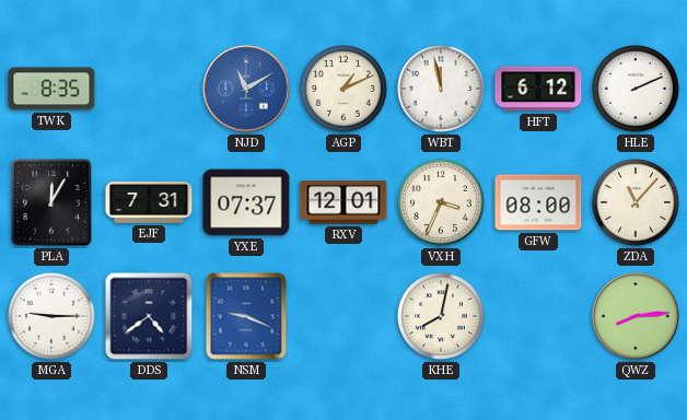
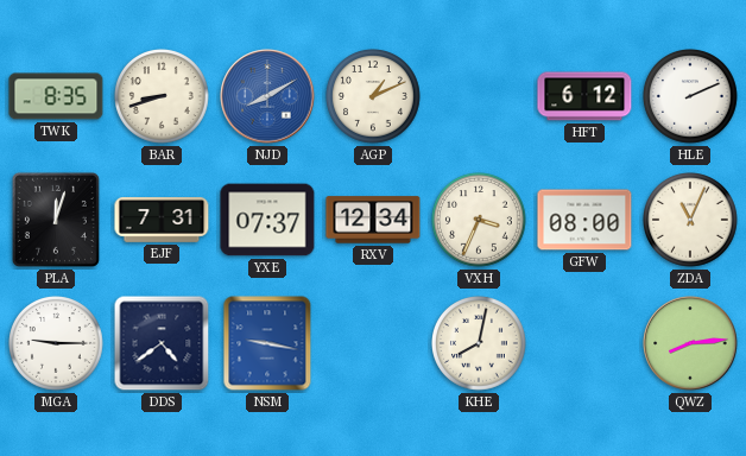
BAR: none -> 8:42 (163, 97)
NJD: 11:10 -> 8:10 (267, 96)
WBT: 11:58 -> none (442, 90)
PLA: 12:05 -> 12:03 (56, 220)
RXV: 12:01 -> 12:34 (373, 220)
ZDA: 11:07 -> 11:04 (691, 221)
NSM: 9:19 -> 9:17 (267, 343)
